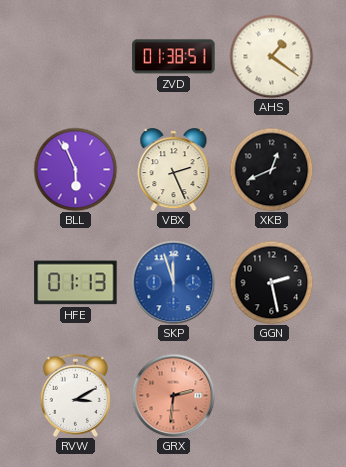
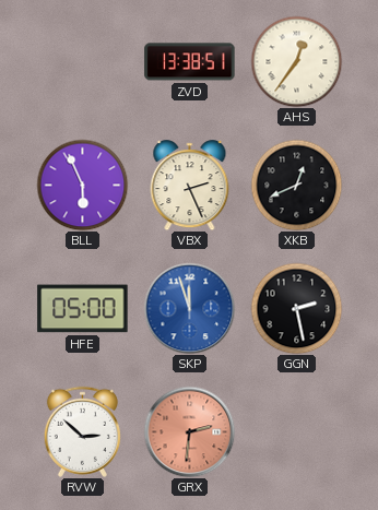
ZVD: 01:38 -> 13:38 (190, 62)
AHS: 1:21 -> 12:36 (296, 61)
HFE: 01:13 -> 05:00 (83, 309)
RVW: 3:10 -> 2:52 (82, 431)
